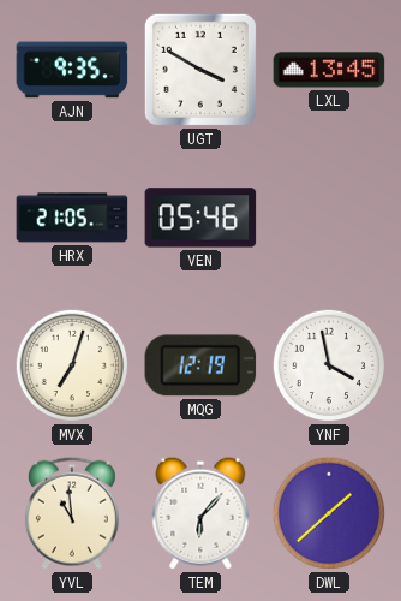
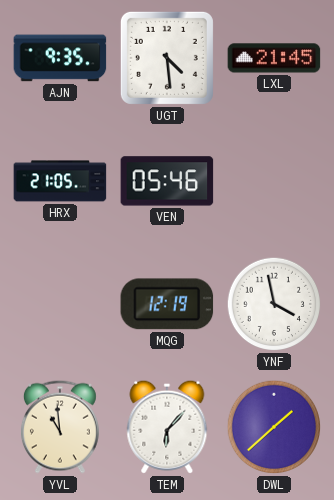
UGT: 3:50 -> 4:29 (167, 58)
LXL: 13:45 -> 21:45 (274, 58)
MVX: 7:03 -> none (72, 365)
